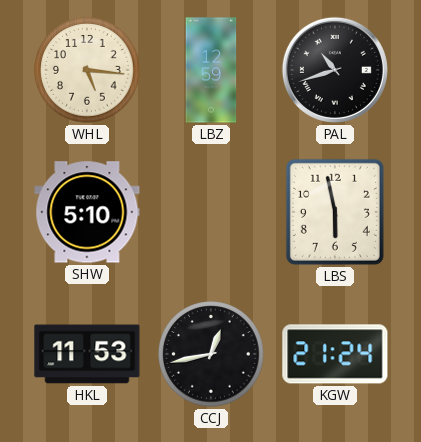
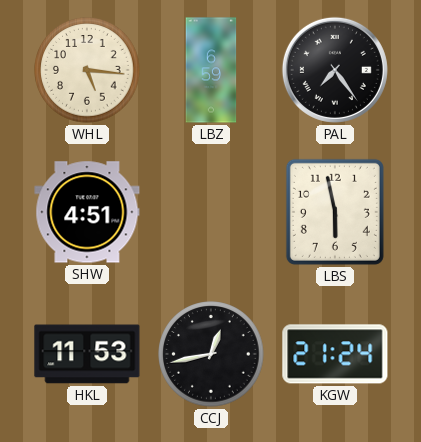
LBZ: 12:59 -> 6:59 (211, 70)
PAL: 10:42 -> 7:24 (335, 70)
SHW: 5:10 -> 4:51 (87, 212)
